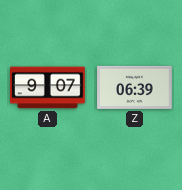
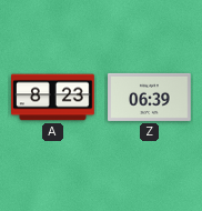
A: 9:07 -> 8:23 (53, 98)
